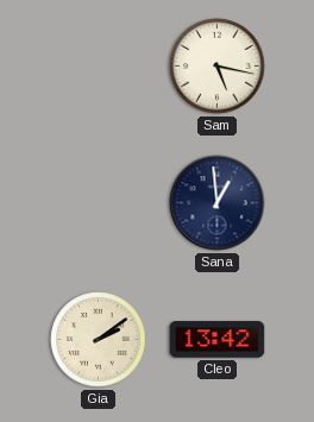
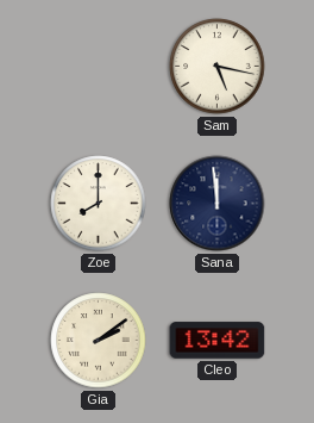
Zoe: none -> 8:00 (99, 204)
Sana: 12:59 -> 11:59 (218, 204)
